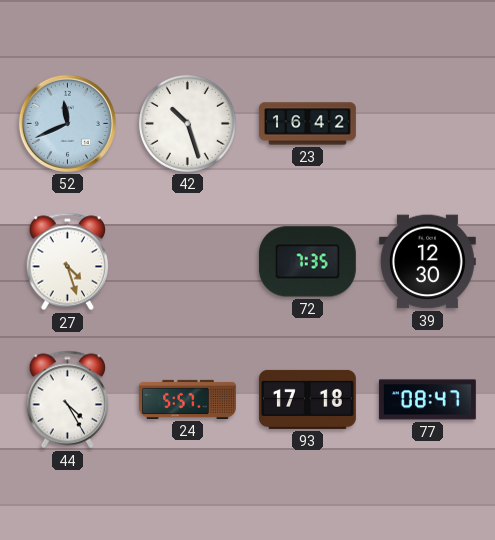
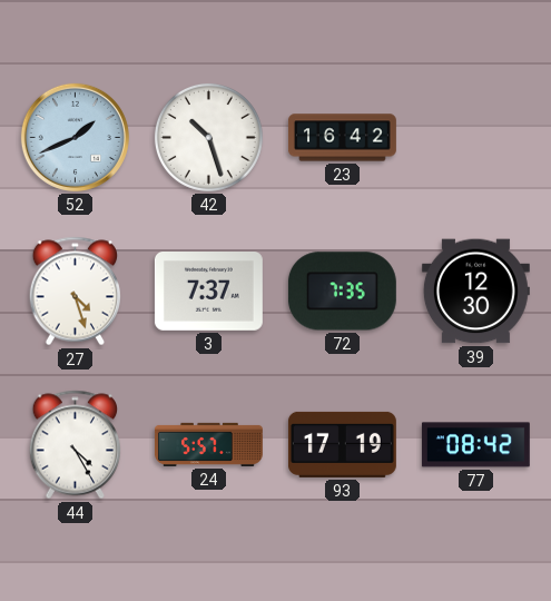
52: 11:41 -> 1:41 (75, 137)
3: none -> 7:37 (208, 292)
93: 17:18 -> 17:19 (342, 444)
77: 08:47 -> 08:42 (475, 445)
